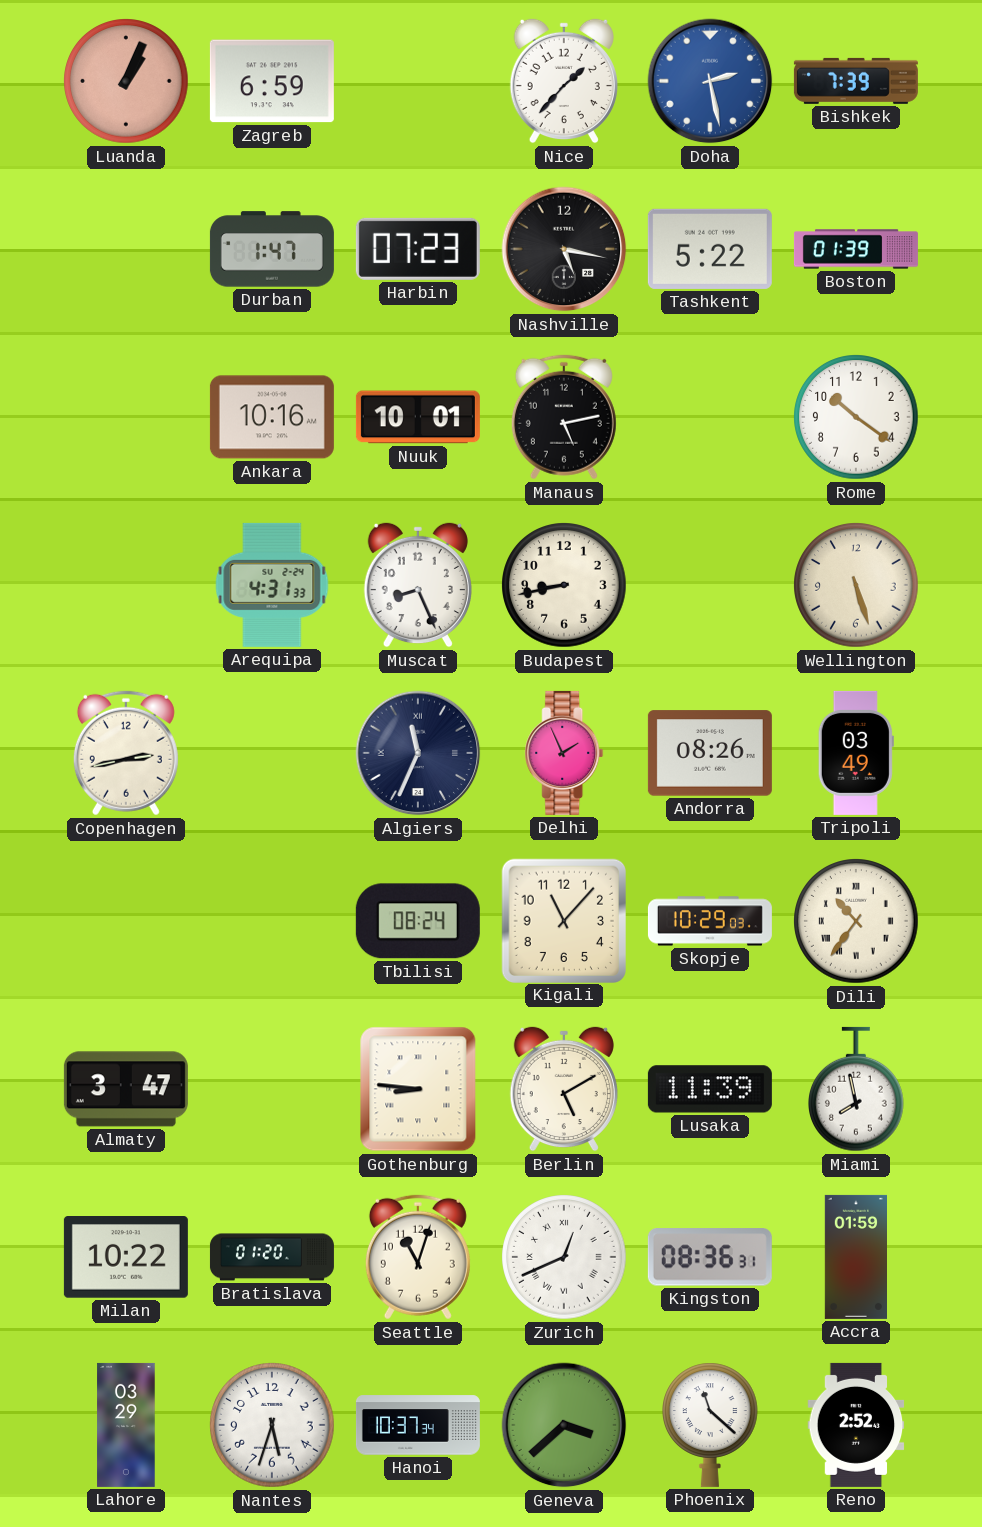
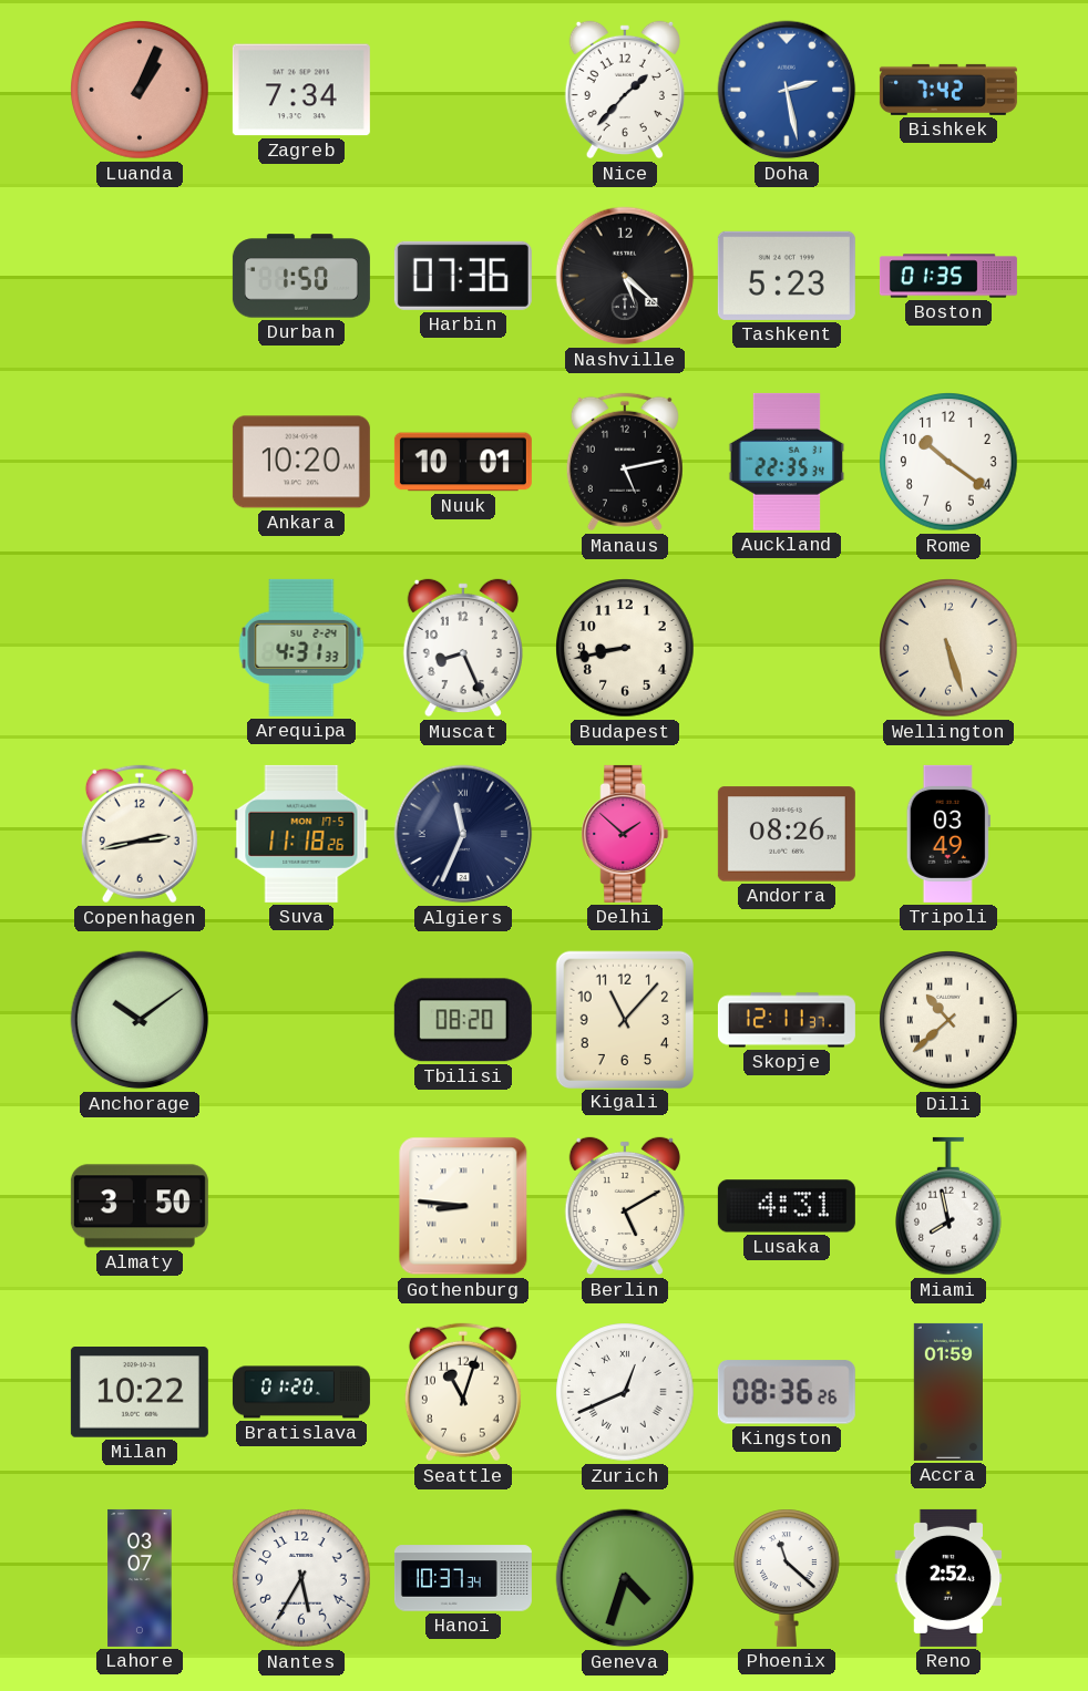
Zagreb: 6:59 -> 7:34 (301, 90)
Bishkek: 7:39 -> 7:42 (948, 90)
Durban: 1:47 -> 1:50 (301, 276)
Harbin: 07:23 -> 07:36 (463, 276)
Nashville: 5:17 -> 5:22 (625, 276)
Tashkent: 5:22 -> 5:23 (787, 276)
Boston: 01:39 -> 01:35 (948, 276)
Ankara: 10:16 -> 10:20 (301, 462)
Auckland: none -> 22:35 (787, 462)
Suva: none -> 11:18 (301, 834)
Delhi: 1:56 -> 1:52 (625, 834)
Anchorage: none -> 10:09 (140, 1020)
Tbilisi: 08:24 -> 08:20 (463, 1020)
Skopje: 10:29 -> 12:11 (787, 1020)
Dili: 10:36 -> 10:38 (948, 1020)
Almaty: 3:47 -> 3:50 (140, 1206)
Lusaka: 11:39 -> 4:31 (787, 1206)
Kingston: 08:36:31 -> 08:36:26 (787, 1392)
Lahore: 03:29 -> 03:07 (140, 1578)
Nantes: 5:33 -> 5:35 (301, 1578)
Geneva: 3:38 -> 4:33 (625, 1578)
